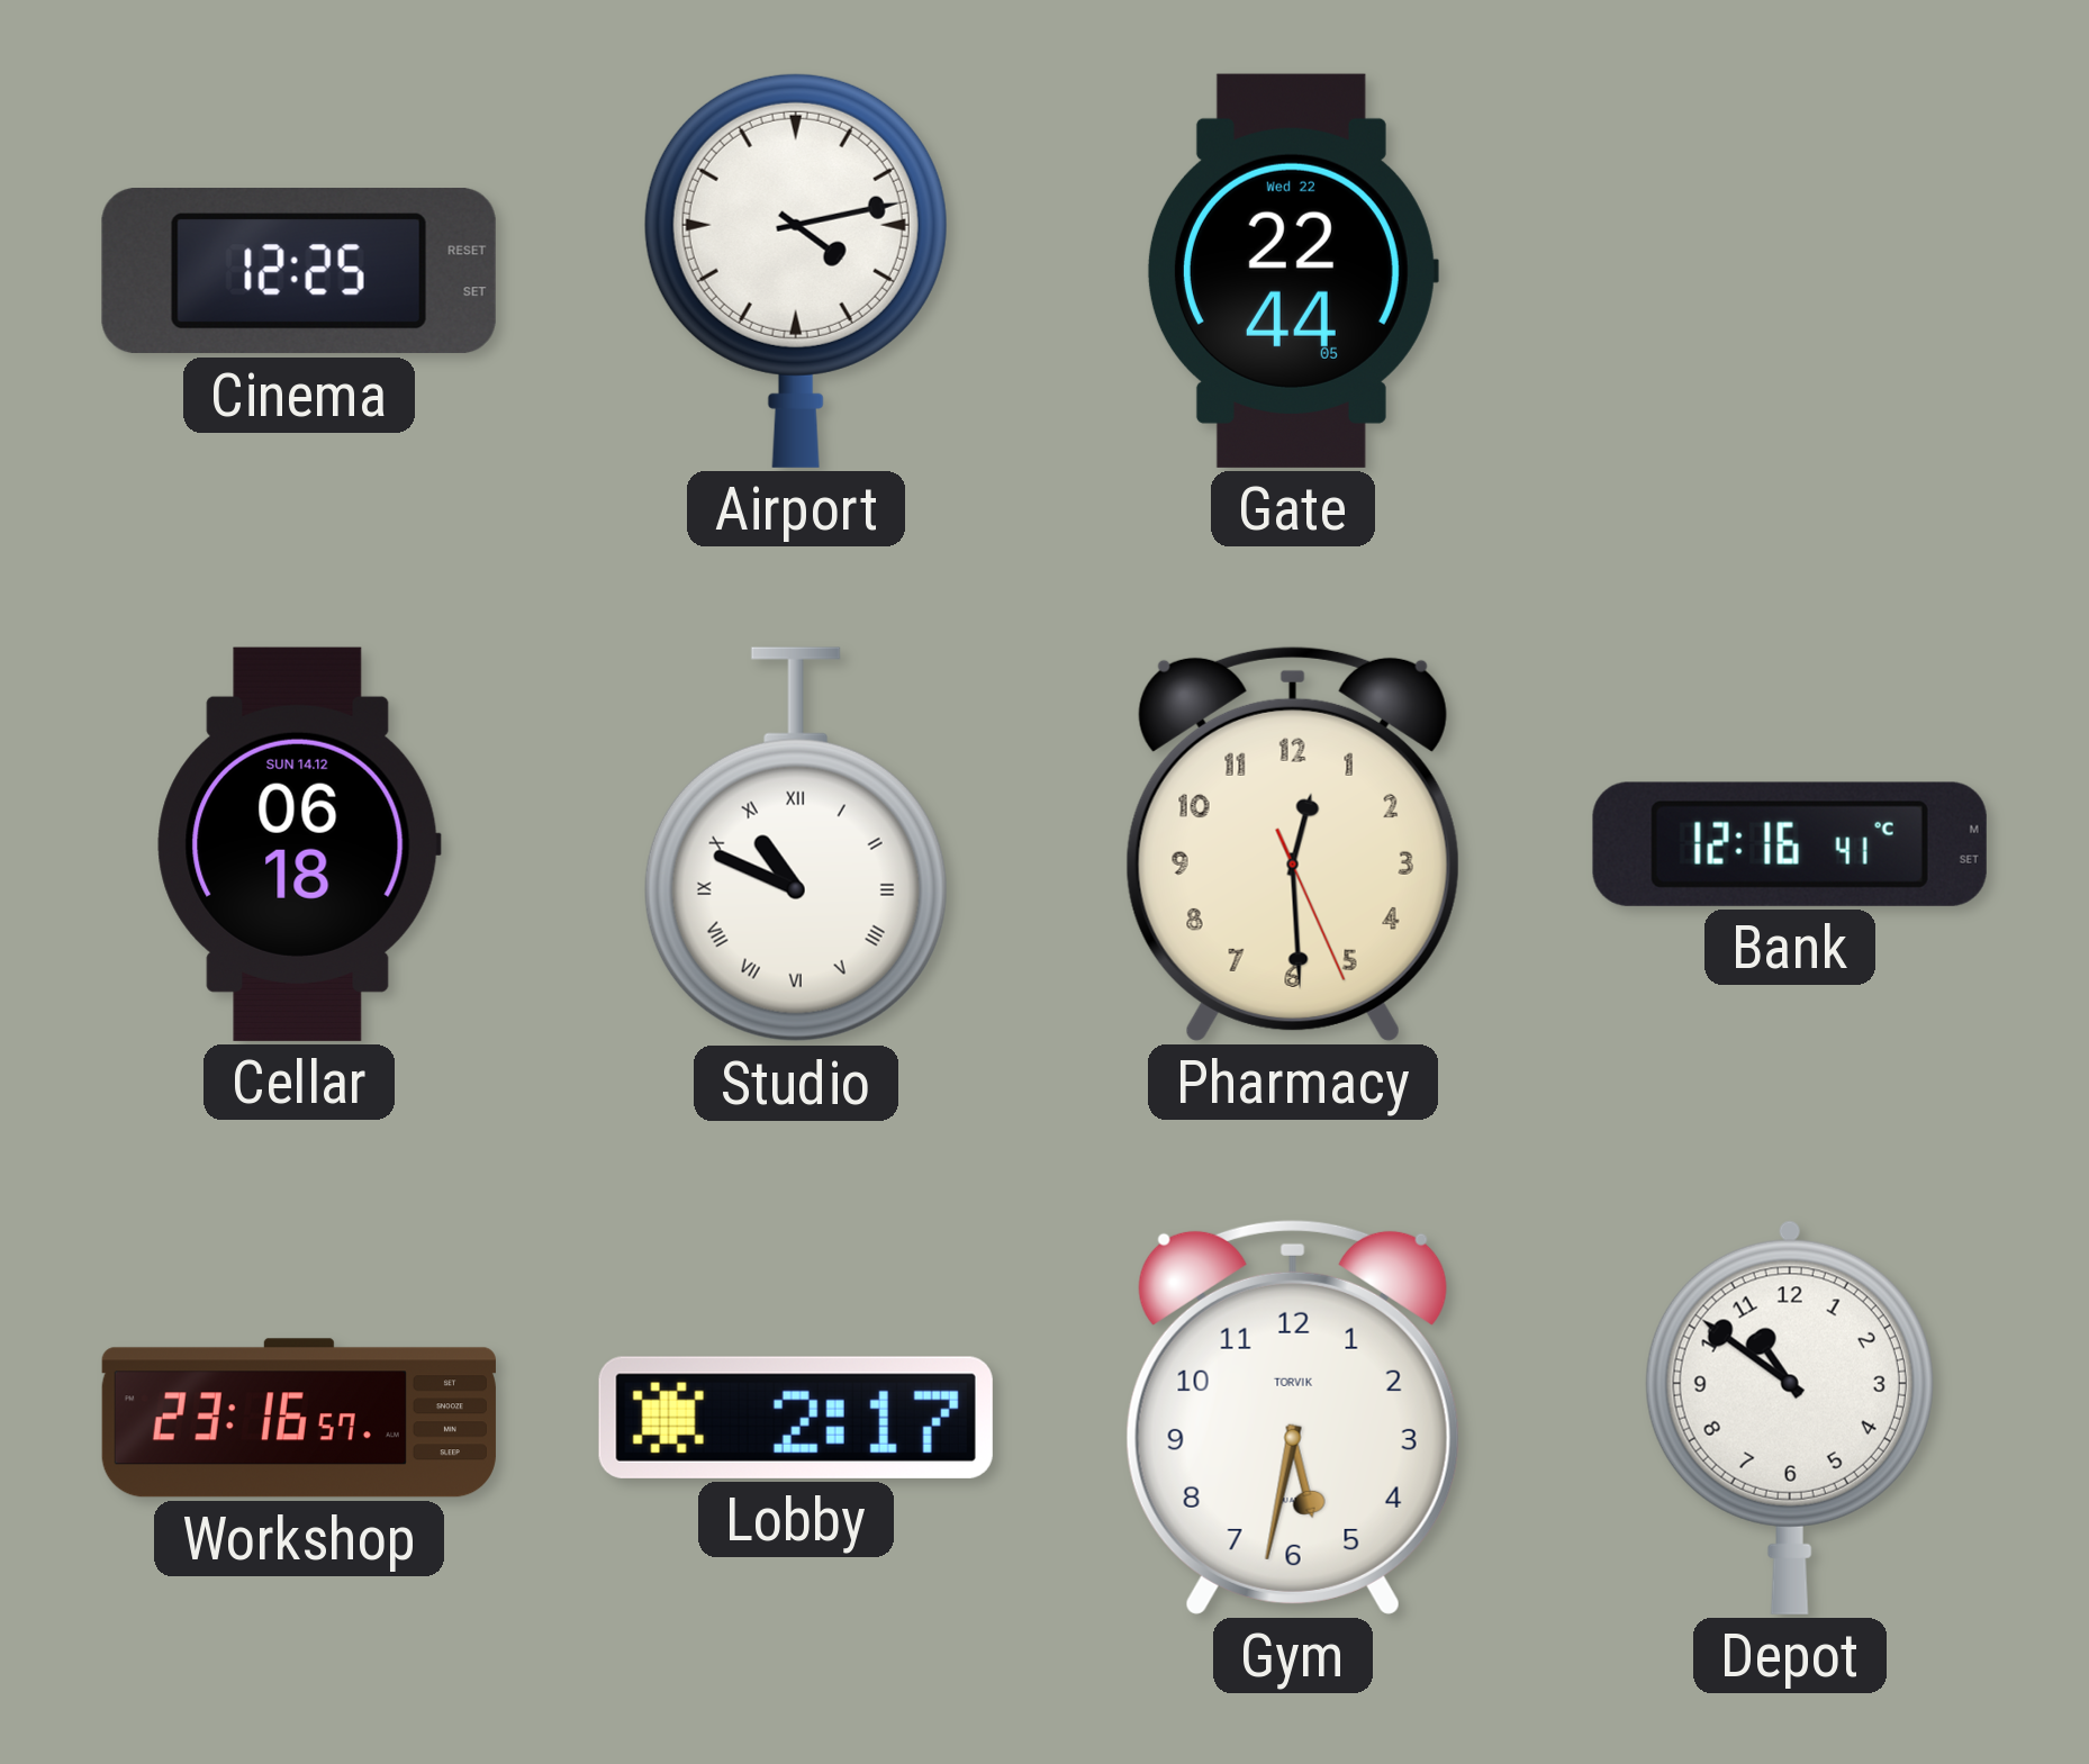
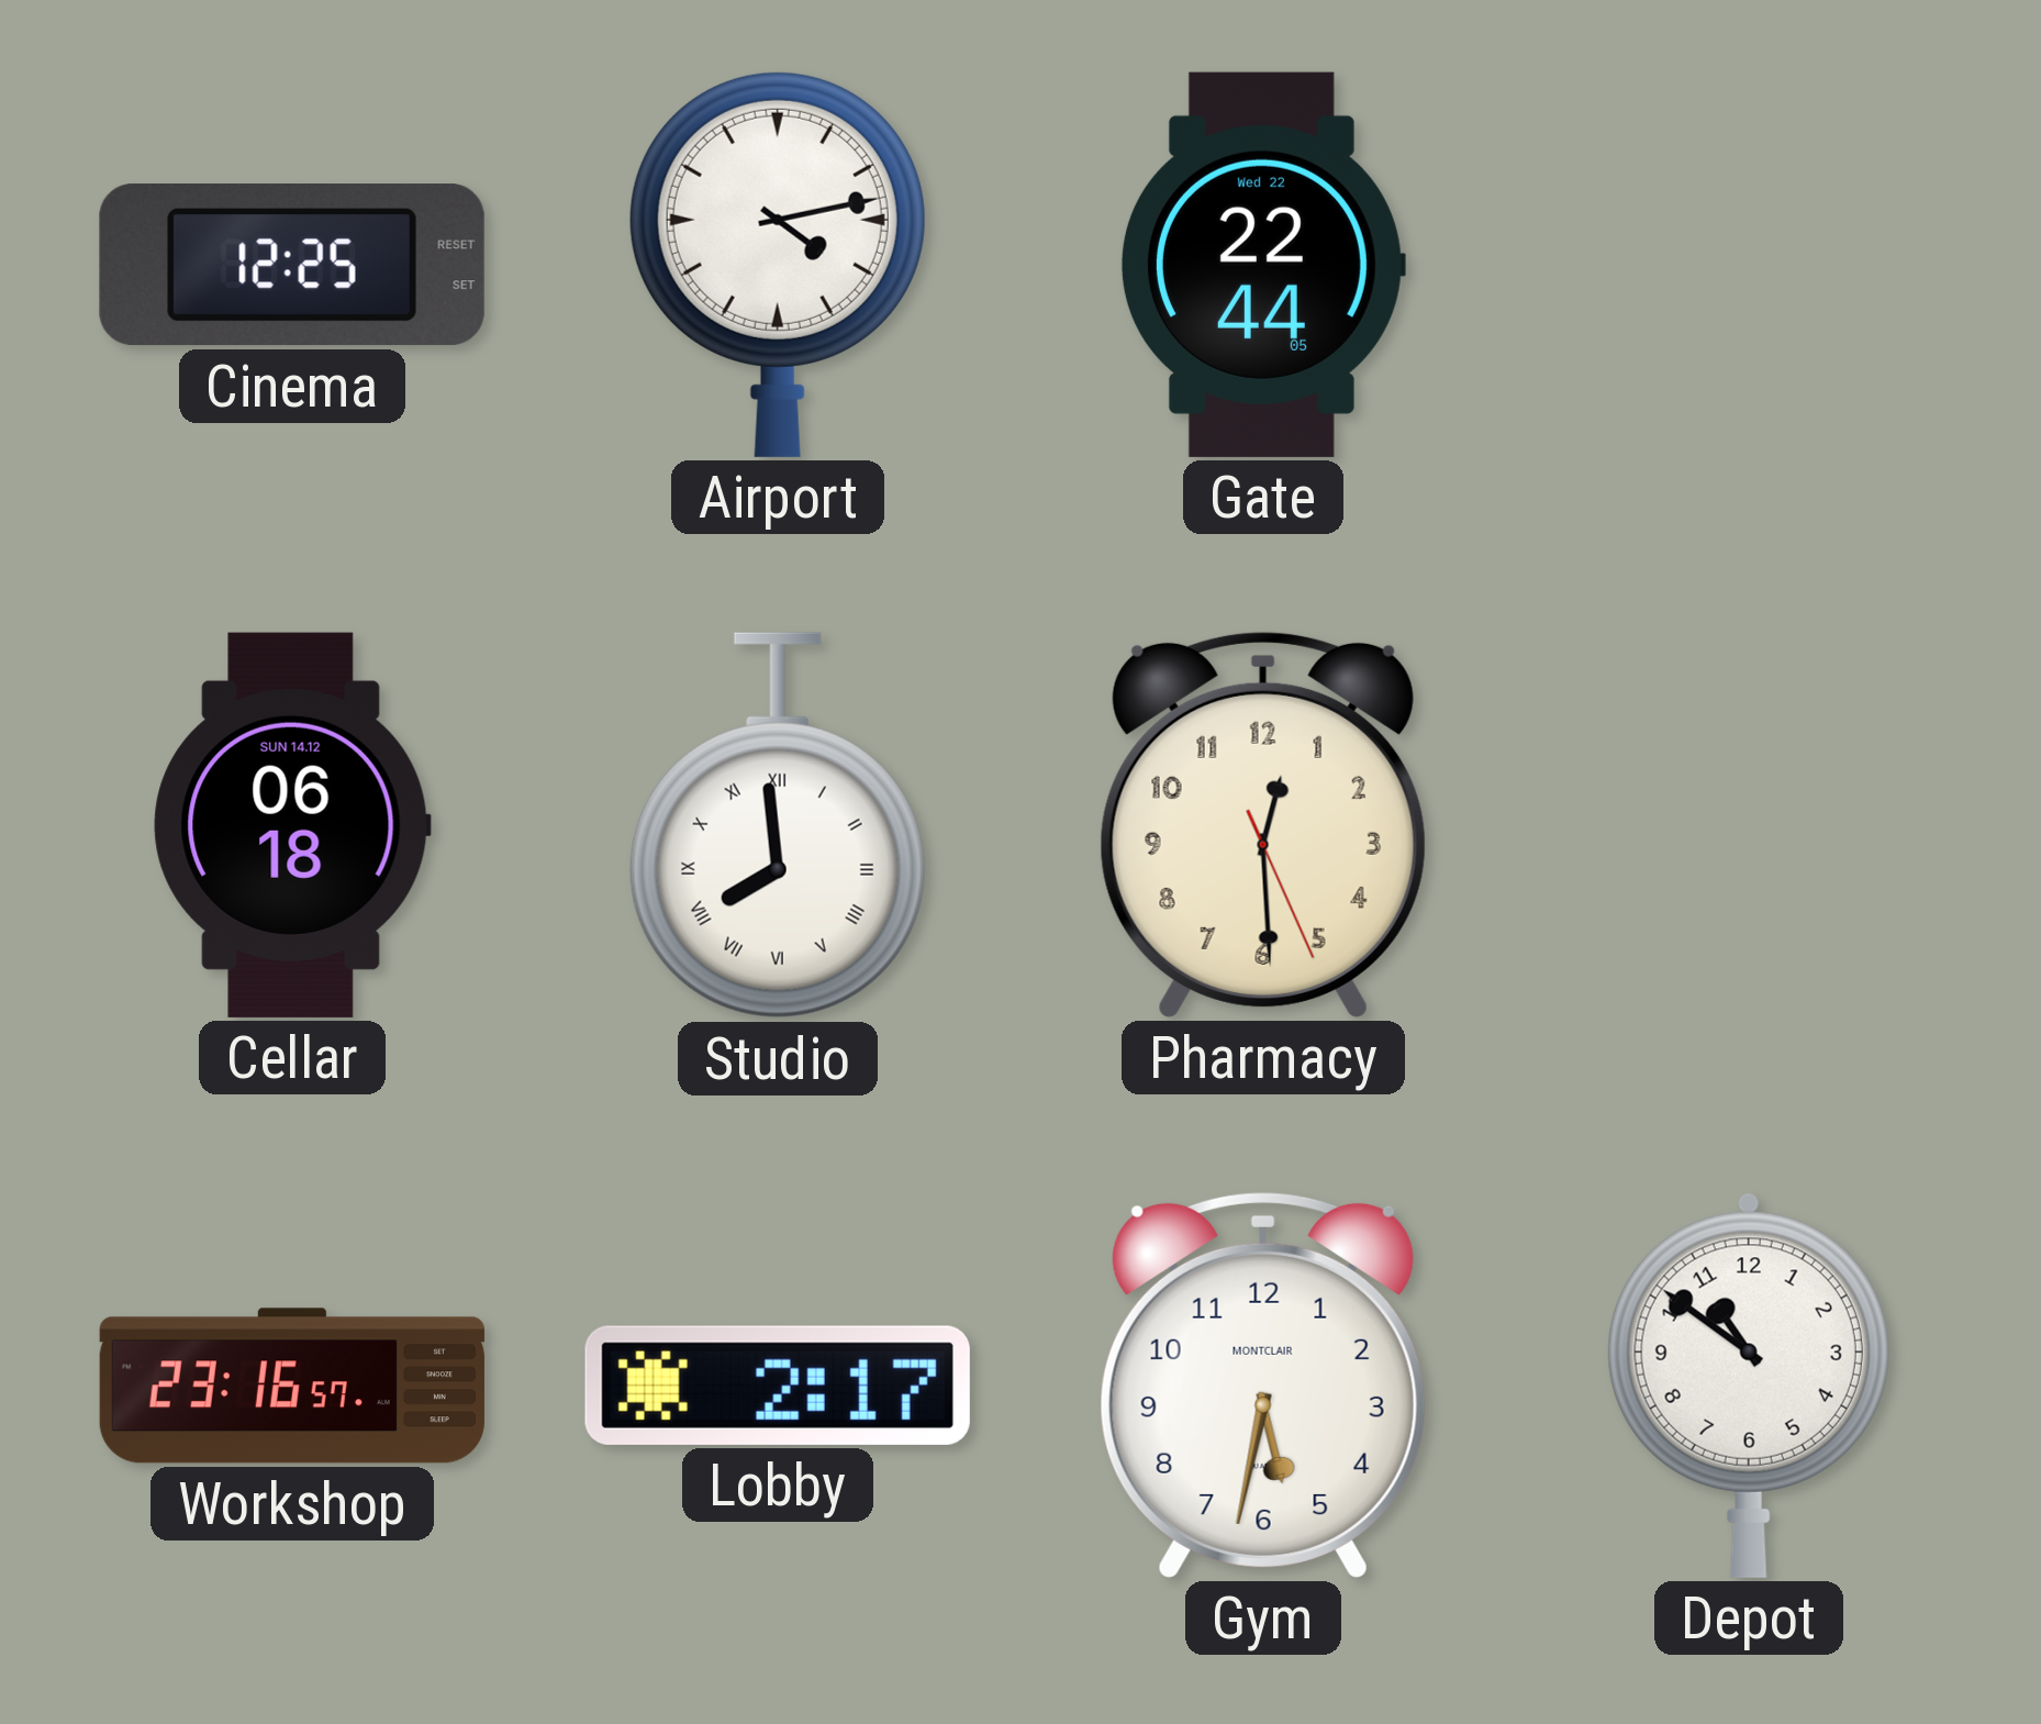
Studio: 10:49 -> 7:59 (778, 825)
Bank: 12:16 -> none (1790, 844)
Gym brand: TORVIK -> MONTCLAIR (1263, 1384)
